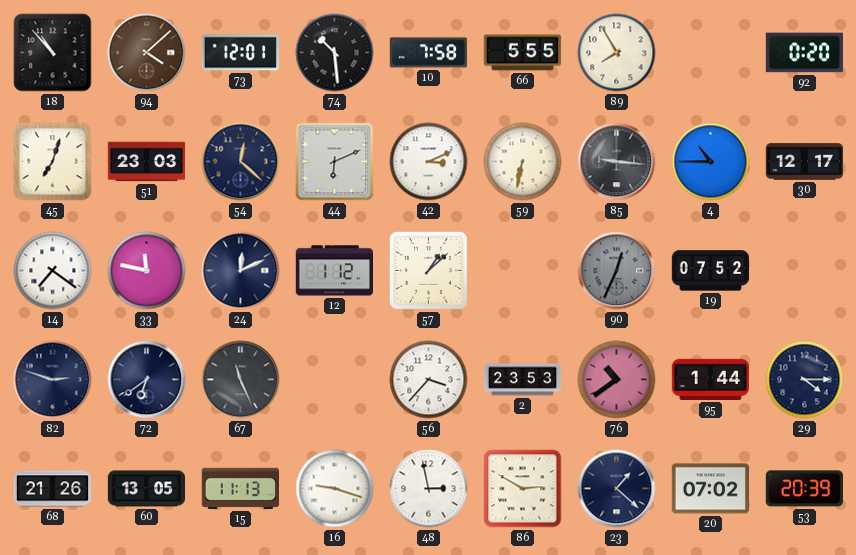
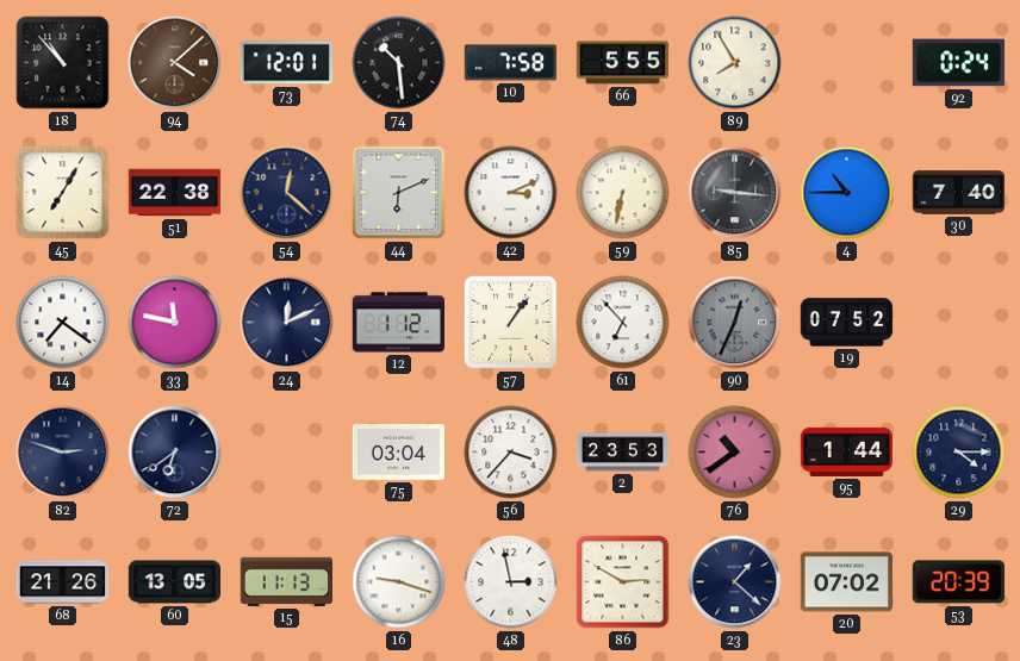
92: 0:20 -> 0:24 (958, 63)
45: 7:03 -> 7:05 (63, 193)
51: 23:03 -> 22:38 (175, 193)
30: 12:17 -> 7:40 (959, 193)
57: 1:08 -> 1:06 (510, 322)
61: none -> 6:53 (623, 323)
67: 11:26 -> none (241, 380)
75: none -> 03:04 (399, 453)
